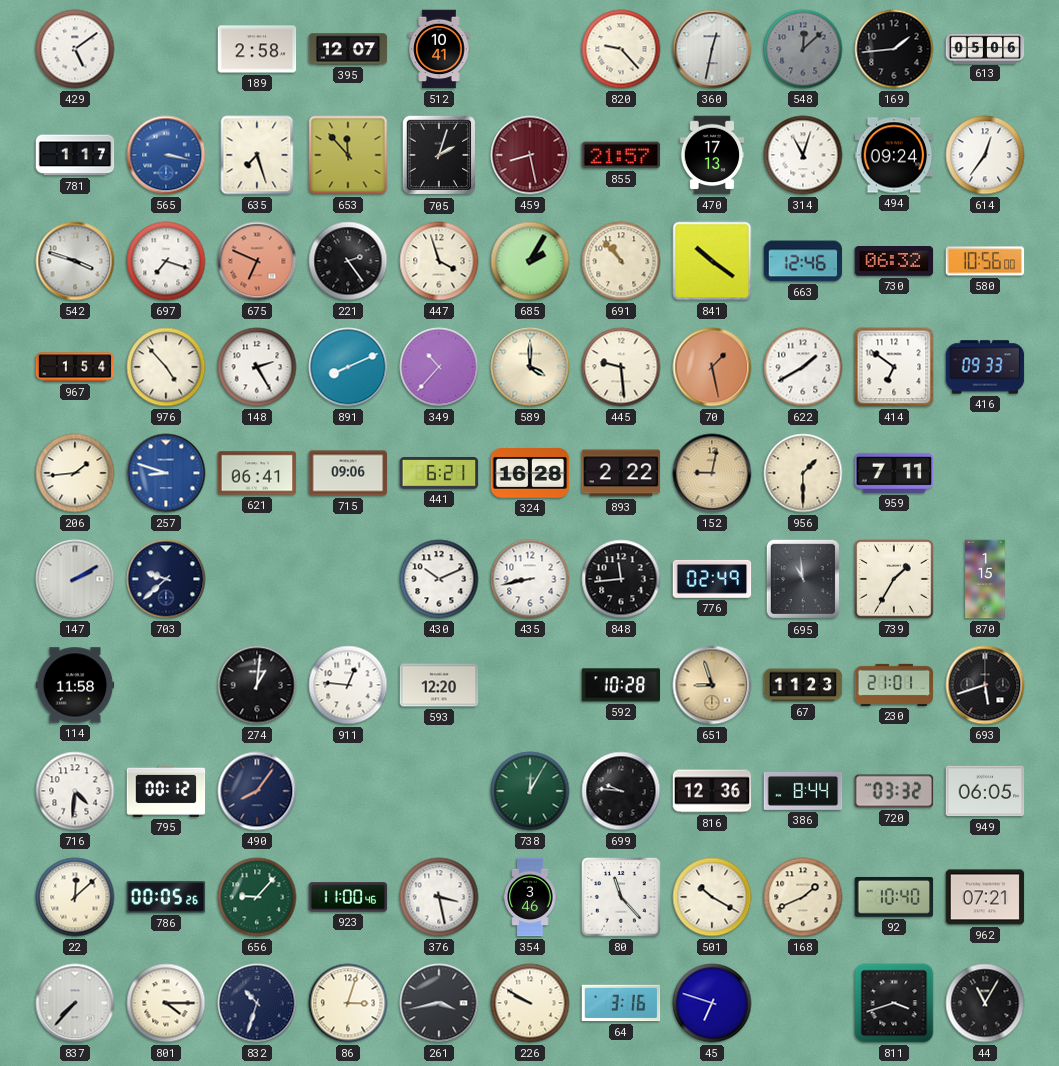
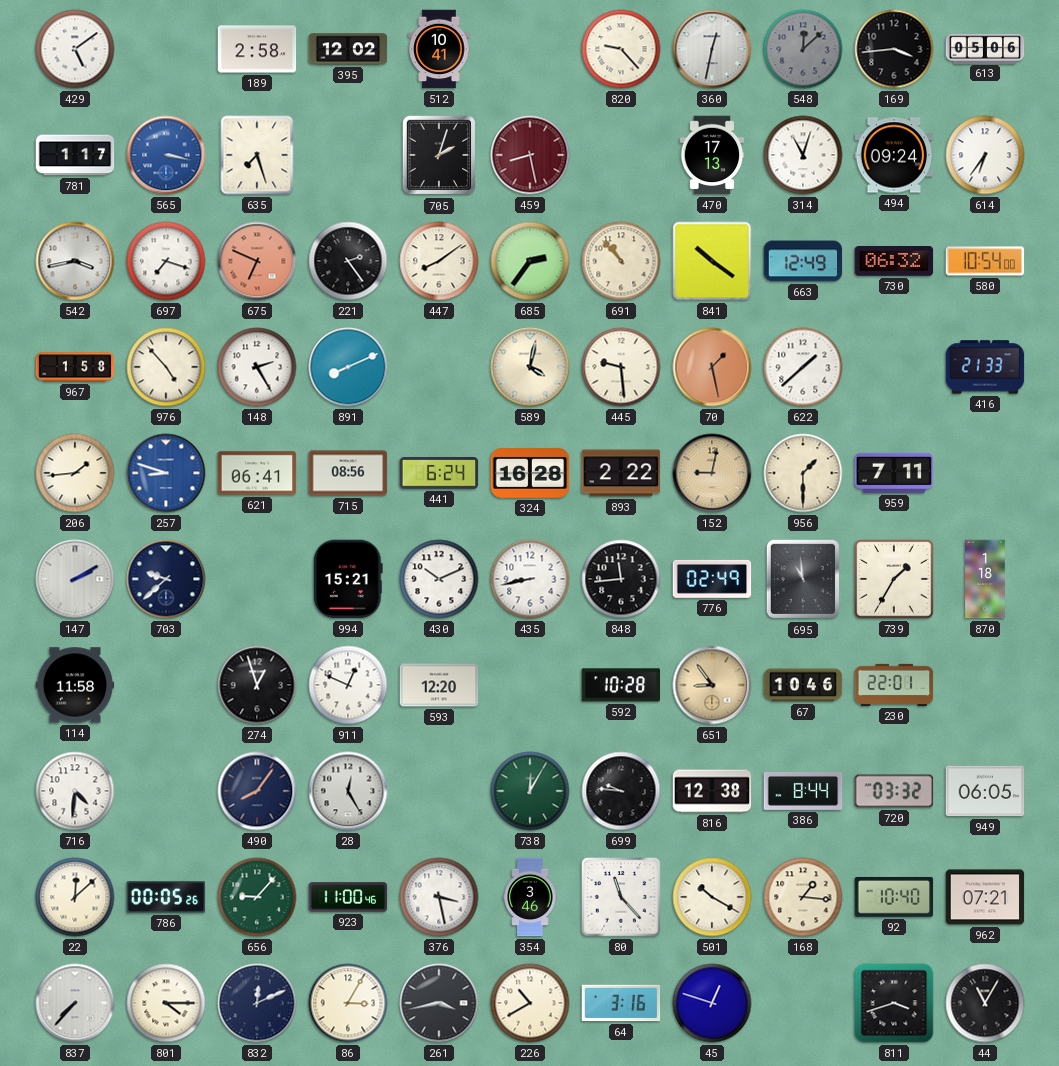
395: 12:07 -> 12:02 (348, 49)
169: 1:44 -> 3:44 (894, 49)
653: 11:53 -> none (348, 155)
855: 21:57 -> none (621, 155)
614: 12:36 -> 6:36 (985, 155)
542: 3:48 -> 3:43 (75, 261)
447: 3:57 -> 8:09 (439, 261)
685: 2:05 -> 2:36 (530, 261)
663: 12:46 -> 12:49 (803, 261)
580: 10:56 -> 10:54 (985, 261)
967: 1:54 -> 1:58 (75, 367)
349: 10:37 -> none (439, 367)
589: 4:00 -> 4:02 (530, 367)
622: 1:40 -> 1:38 (803, 367)
414: 6:51 -> none (894, 367)
416: 09:33 -> 21:33 (985, 367)
715: 09:06 -> 08:56 (348, 473)
441: 6:21 -> 6:24 (439, 473)
994: none -> 15:21 (348, 579)
870: 1:15 -> 1:18 (985, 579)
274: 1:01 -> 12:57 (257, 685)
911: 12:46 -> 12:49 (348, 685)
651: 8:57 -> 8:54 (712, 685)
67: 11:23 -> 10:46 (803, 685)
230: 21:01 -> 22:01 (894, 685)
693: 5:42 -> none (985, 685)
795: 00:12 -> none (166, 791)
28: none -> 12:25 (348, 791)
816: 12:36 -> 12:38 (712, 791)
168: 1:41 -> 1:16 (803, 897)
832: 10:33 -> 12:11 (257, 1003)
86: 3:03 -> 3:05 (348, 1003)
226: 9:50 -> 10:40 (530, 1003)
45: 6:48 -> 12:48 (712, 1003)
